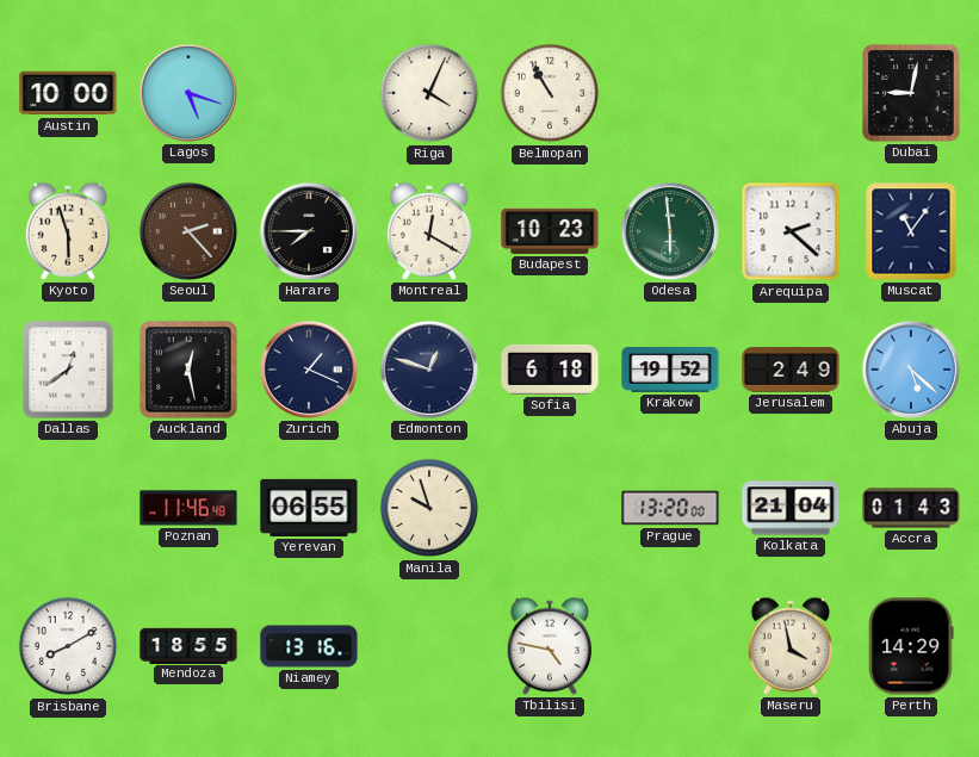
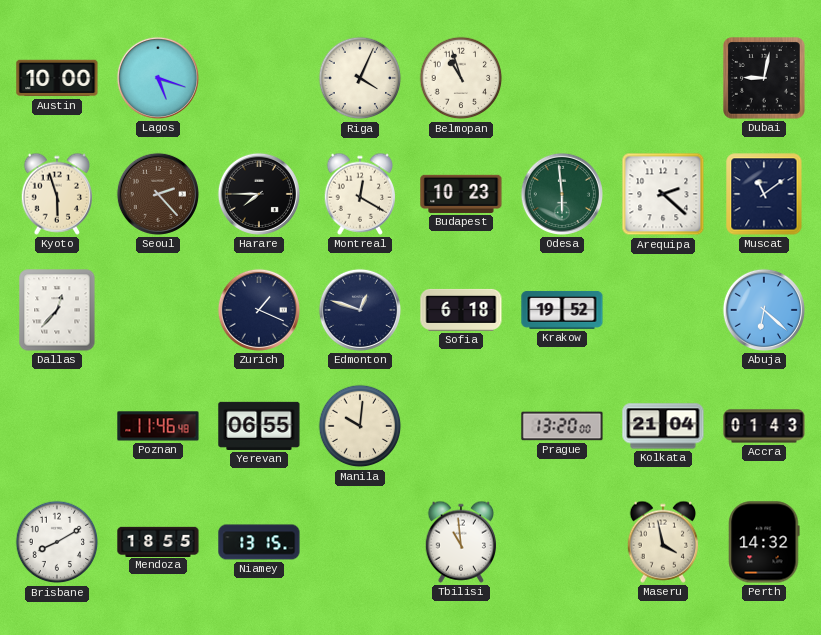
Belmopan: 10:55 -> 10:57 (461, 78)
Muscat: 11:06 -> 11:09 (764, 194)
Dallas: 12:39 -> 12:37 (57, 310)
Auckland: 12:28 -> none (190, 371)
Jerusalem: 2:49 -> none (791, 370)
Abuja: 5:22 -> 6:22 (764, 310)
Manila: 9:57 -> 10:01 (360, 426)
Niamey: 13:16 -> 13:15 (259, 542)
Tbilisi: 4:47 -> 10:59 (461, 542)
Perth: 14:29 -> 14:32 (764, 542)
